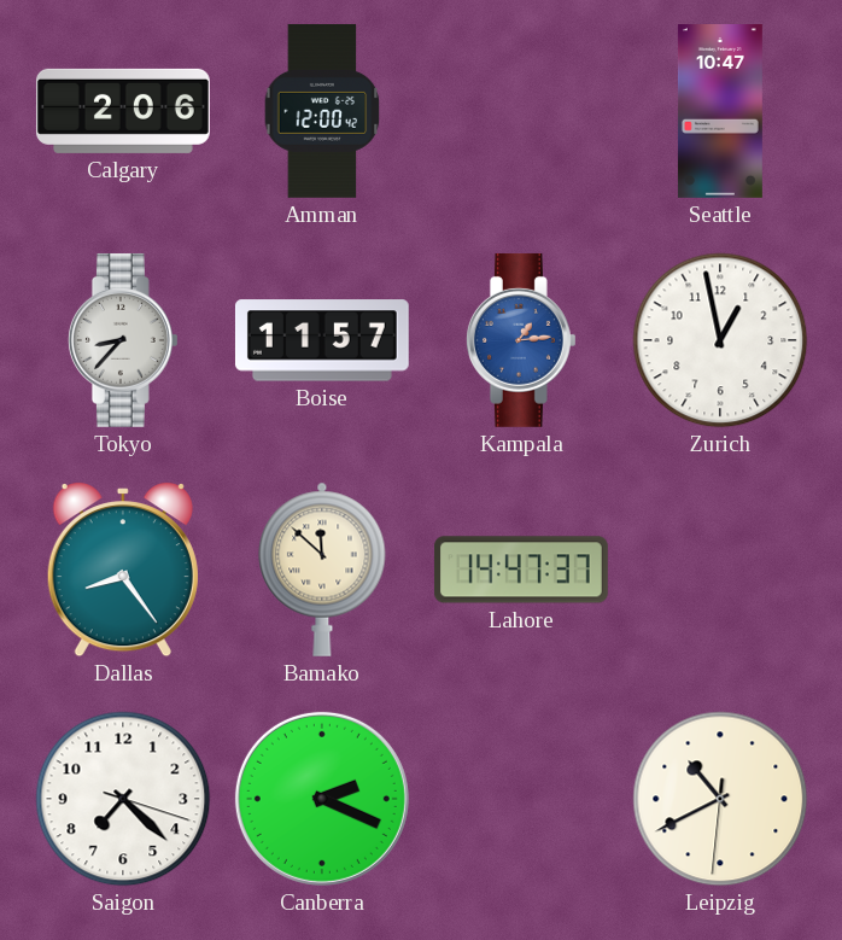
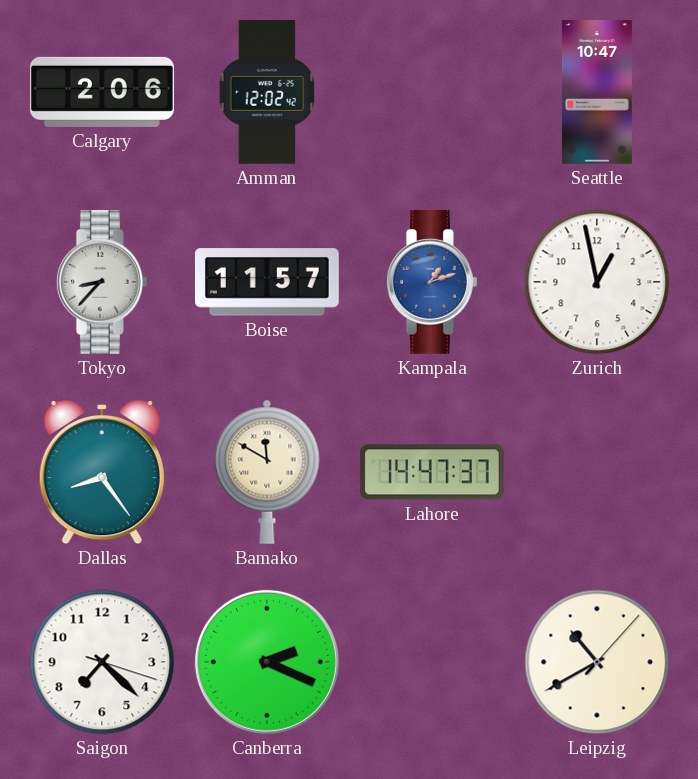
Amman: 12:00 -> 12:02 (267, 92)
Kampala: 1:14 -> 1:12 (432, 282)
Bamako: 11:52 -> 11:50 (267, 472)
Leipzig: 10:40:31 -> 10:40:07 (597, 662)
